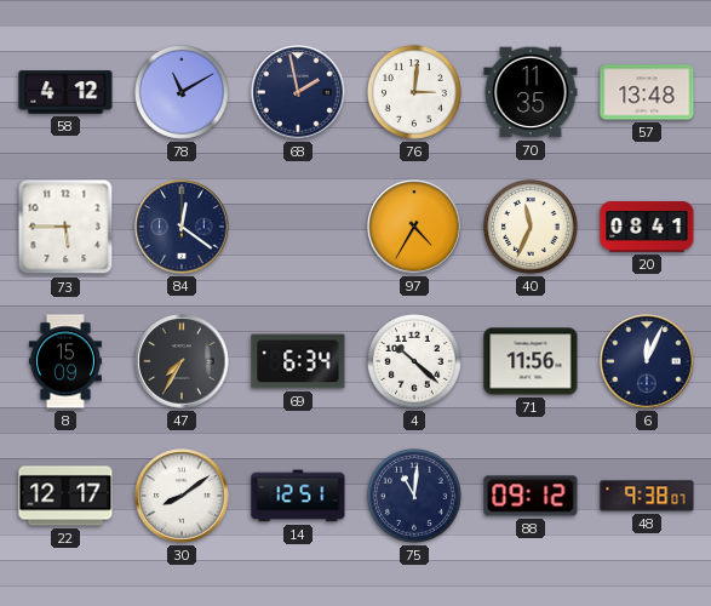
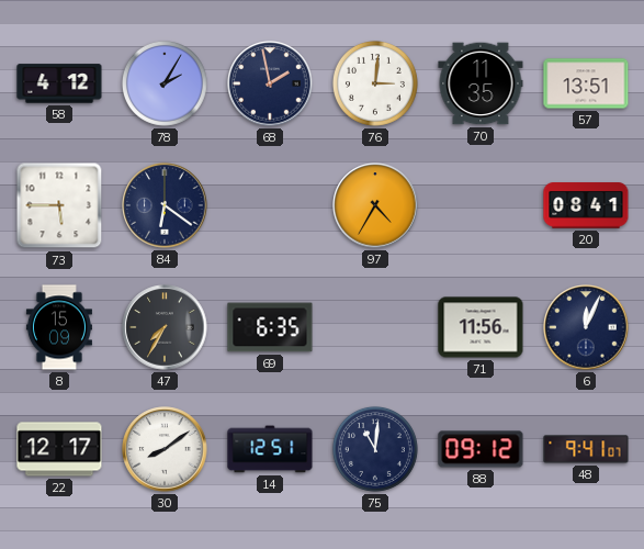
78: 11:10 -> 2:05 (165, 83)
57: 13:48 -> 13:51 (586, 83)
84: 12:21 -> 6:21 (165, 205)
40: 11:34 -> none (531, 227)
69: 6:34 -> 6:35 (270, 327)
4: 10:22 -> none (414, 361)
48: 9:38 -> 9:41 (586, 449)
